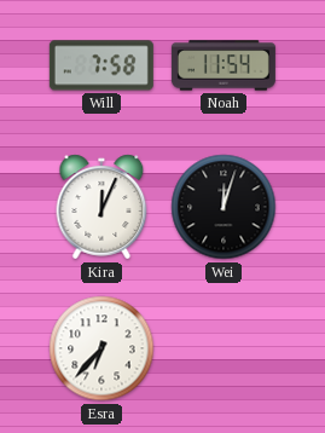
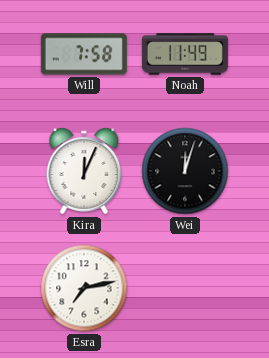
Noah: 11:54 -> 11:49 (185, 54)
Esra: 6:37 -> 7:13 (84, 288)
